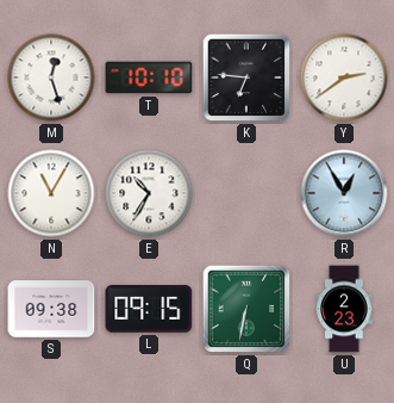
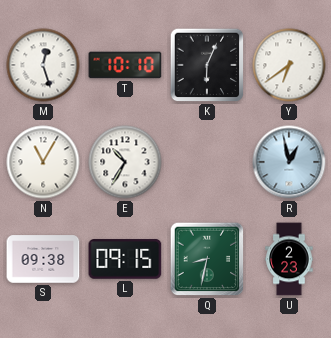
K: 6:46 -> 6:04 (207, 65)
Y: 2:39 -> 6:39 (289, 65)
R: 12:55 -> 12:58 (289, 162)
Q: 6:32 -> 8:32 (207, 259)
